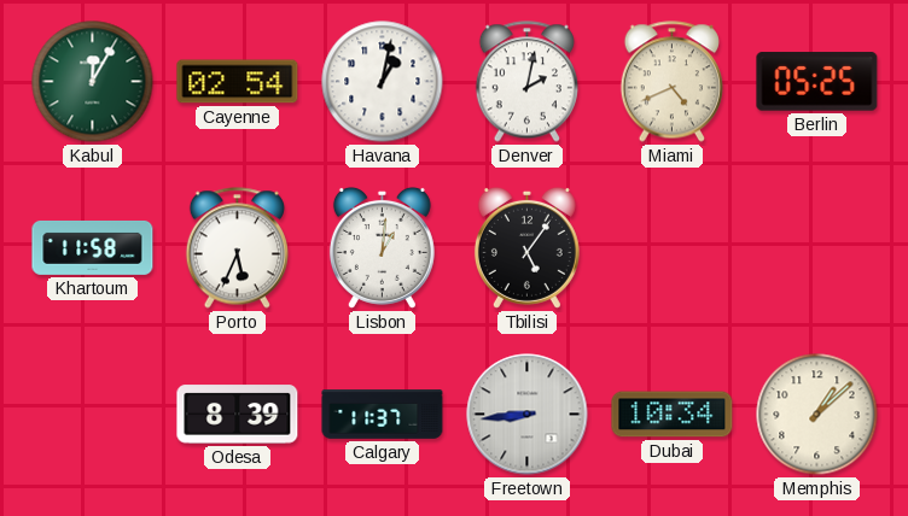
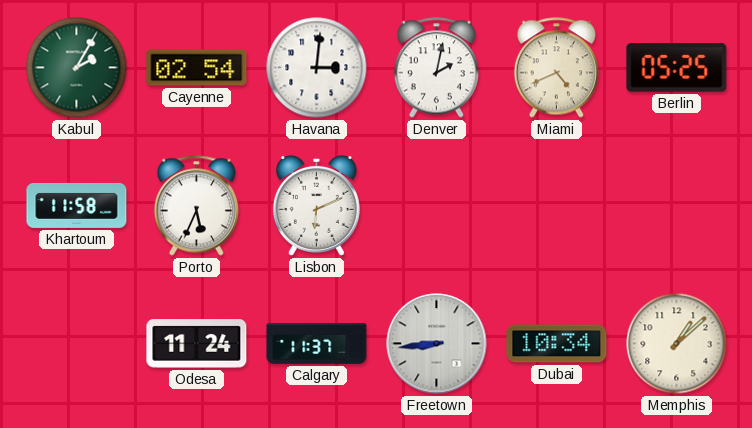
Kabul: 12:05 -> 2:05 (77, 68)
Havana: 1:02 -> 3:01 (317, 68)
Lisbon: 1:01 -> 6:11 (316, 205)
Tbilisi: 5:06 -> none (526, 247)
Odesa: 8:39 -> 11:24 (197, 344)
